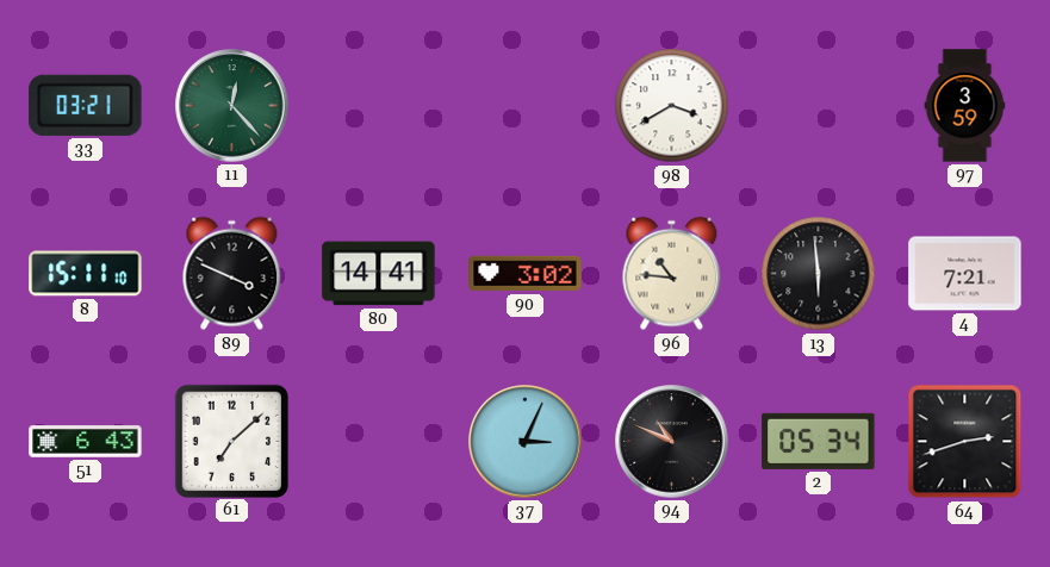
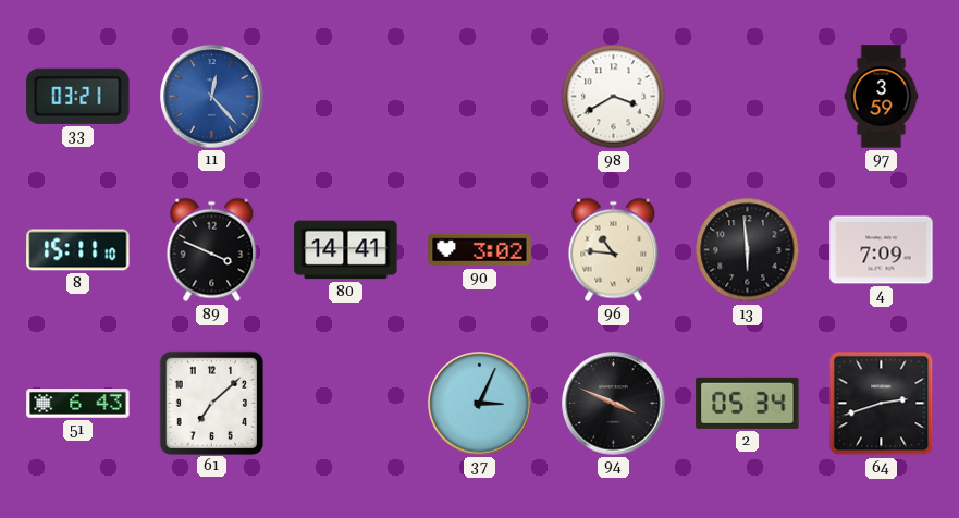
11 dial: green -> blue (212, 97)
4: 7:21 -> 7:09 (882, 250)
94: 10:49 -> 3:49 (614, 404)
